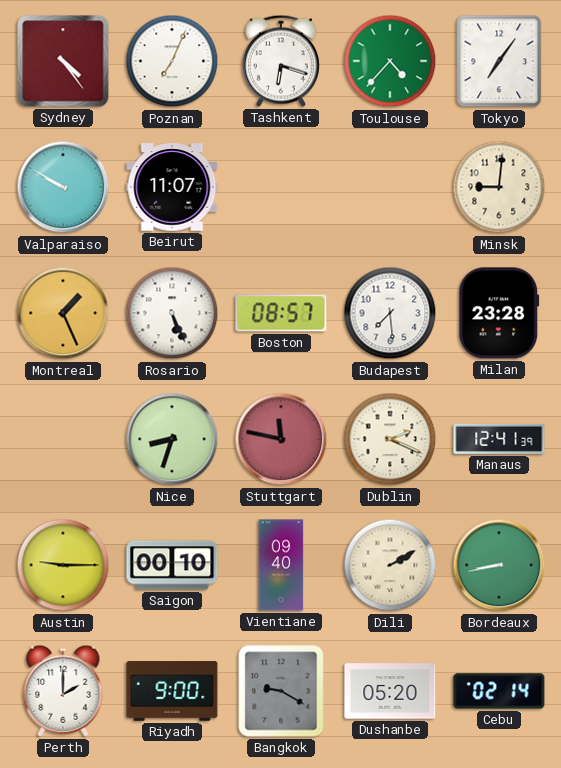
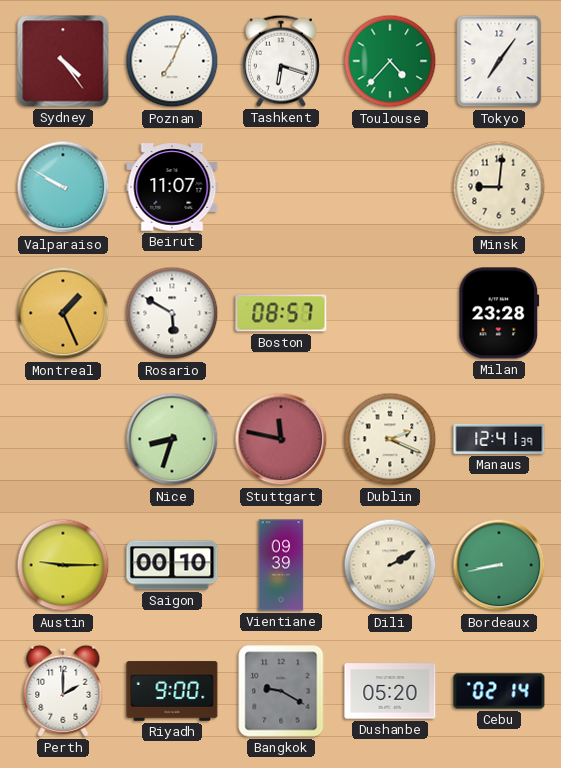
Rosario: 5:26 -> 5:50 (172, 313)
Budapest: 7:29 -> none (390, 313)
Vientiane: 09:40 -> 09:39 (281, 565)
